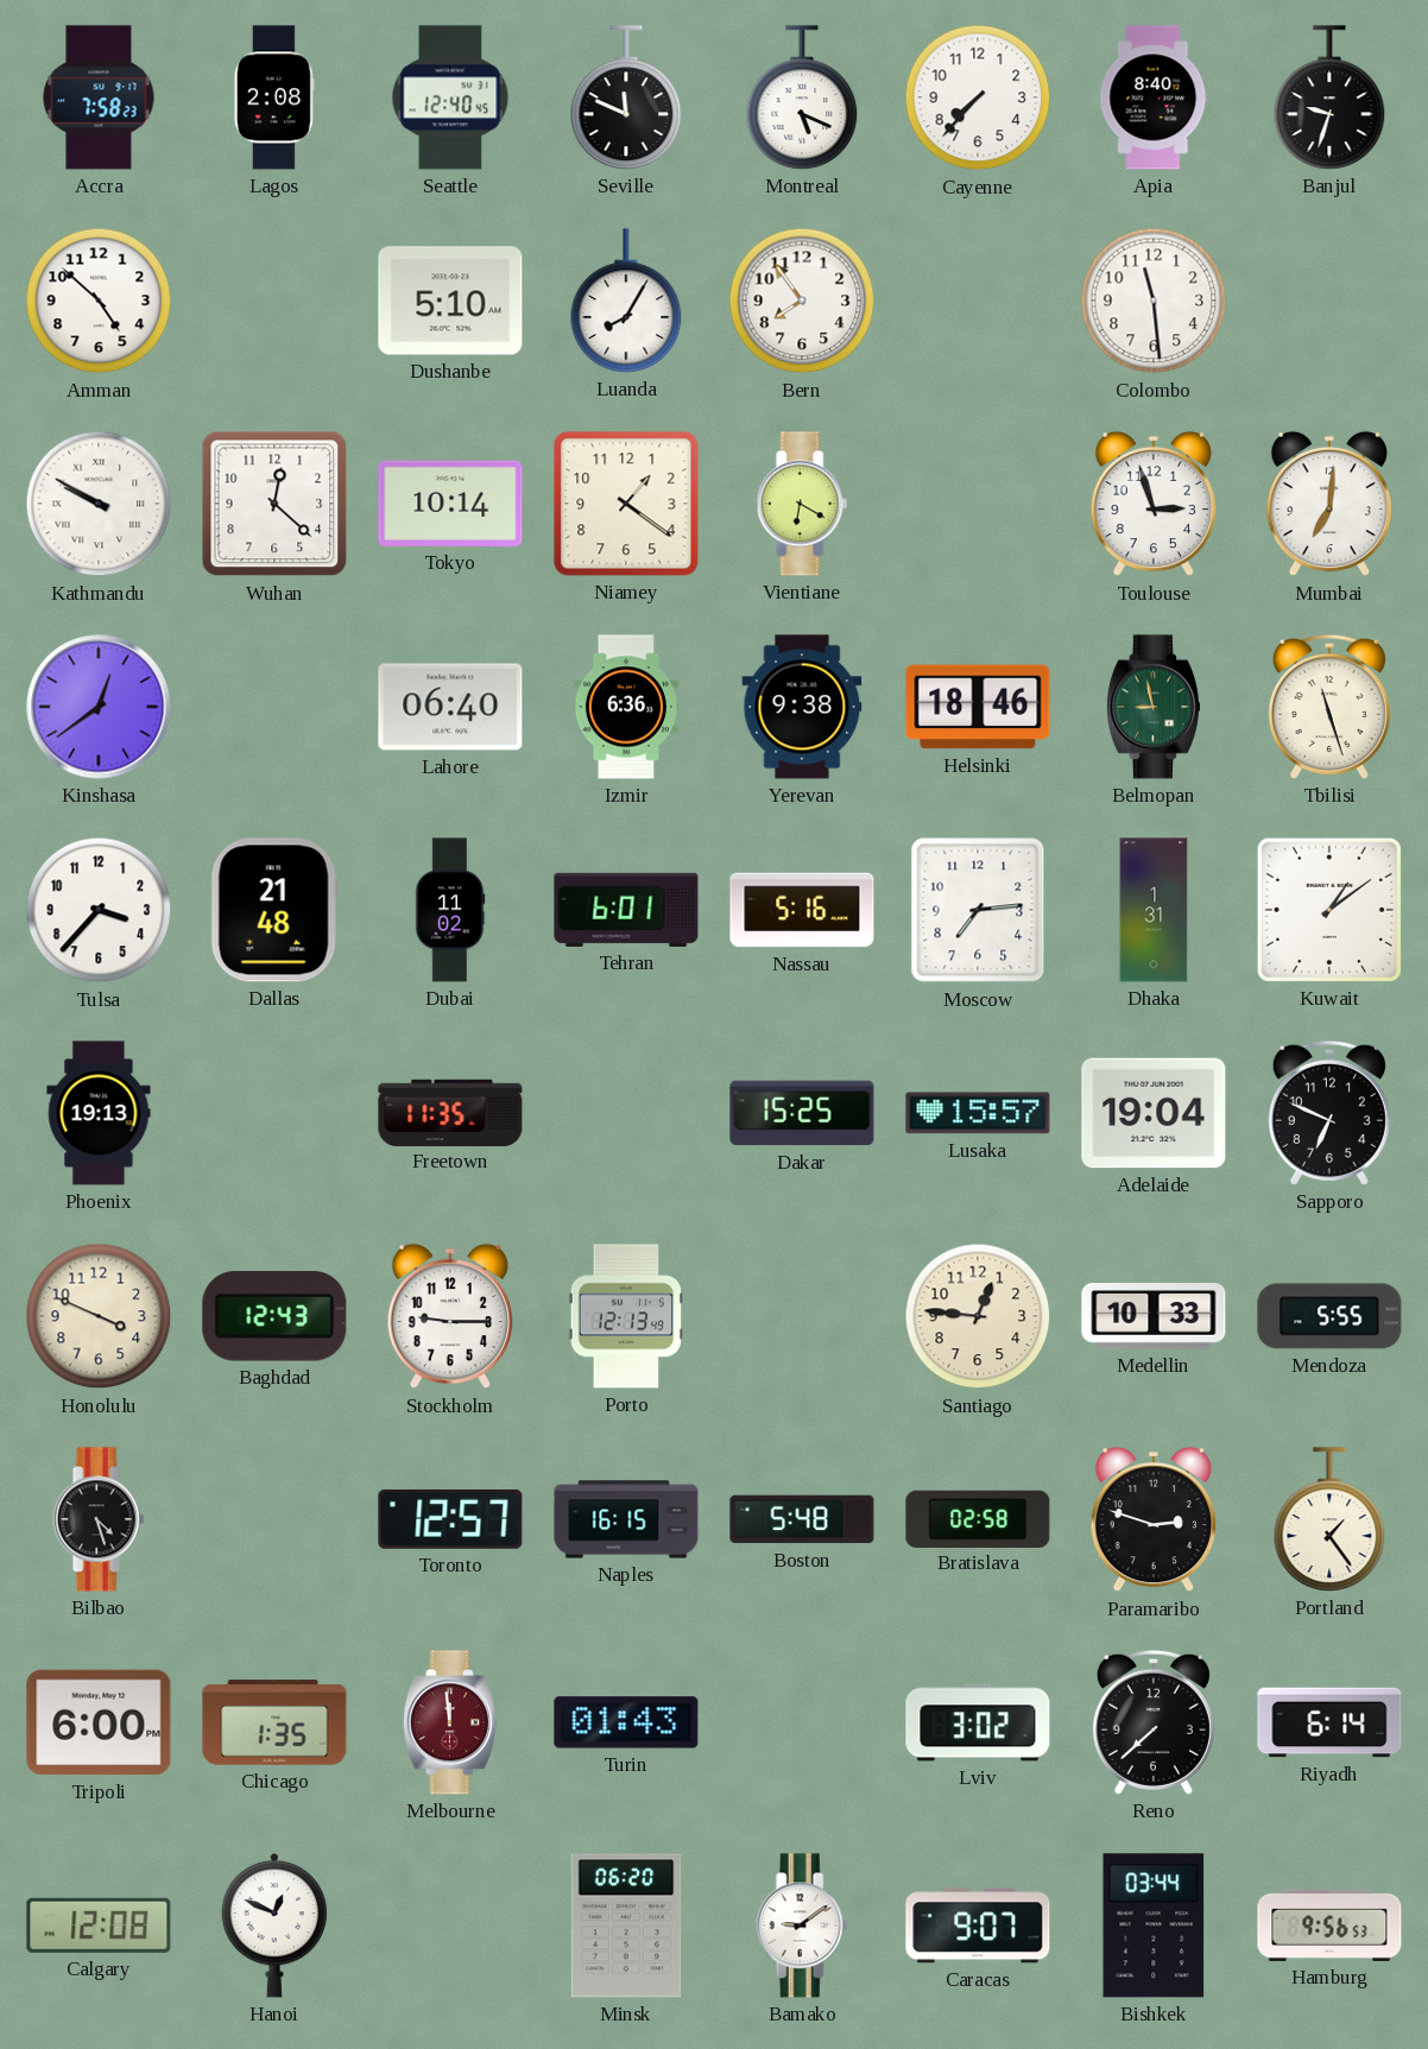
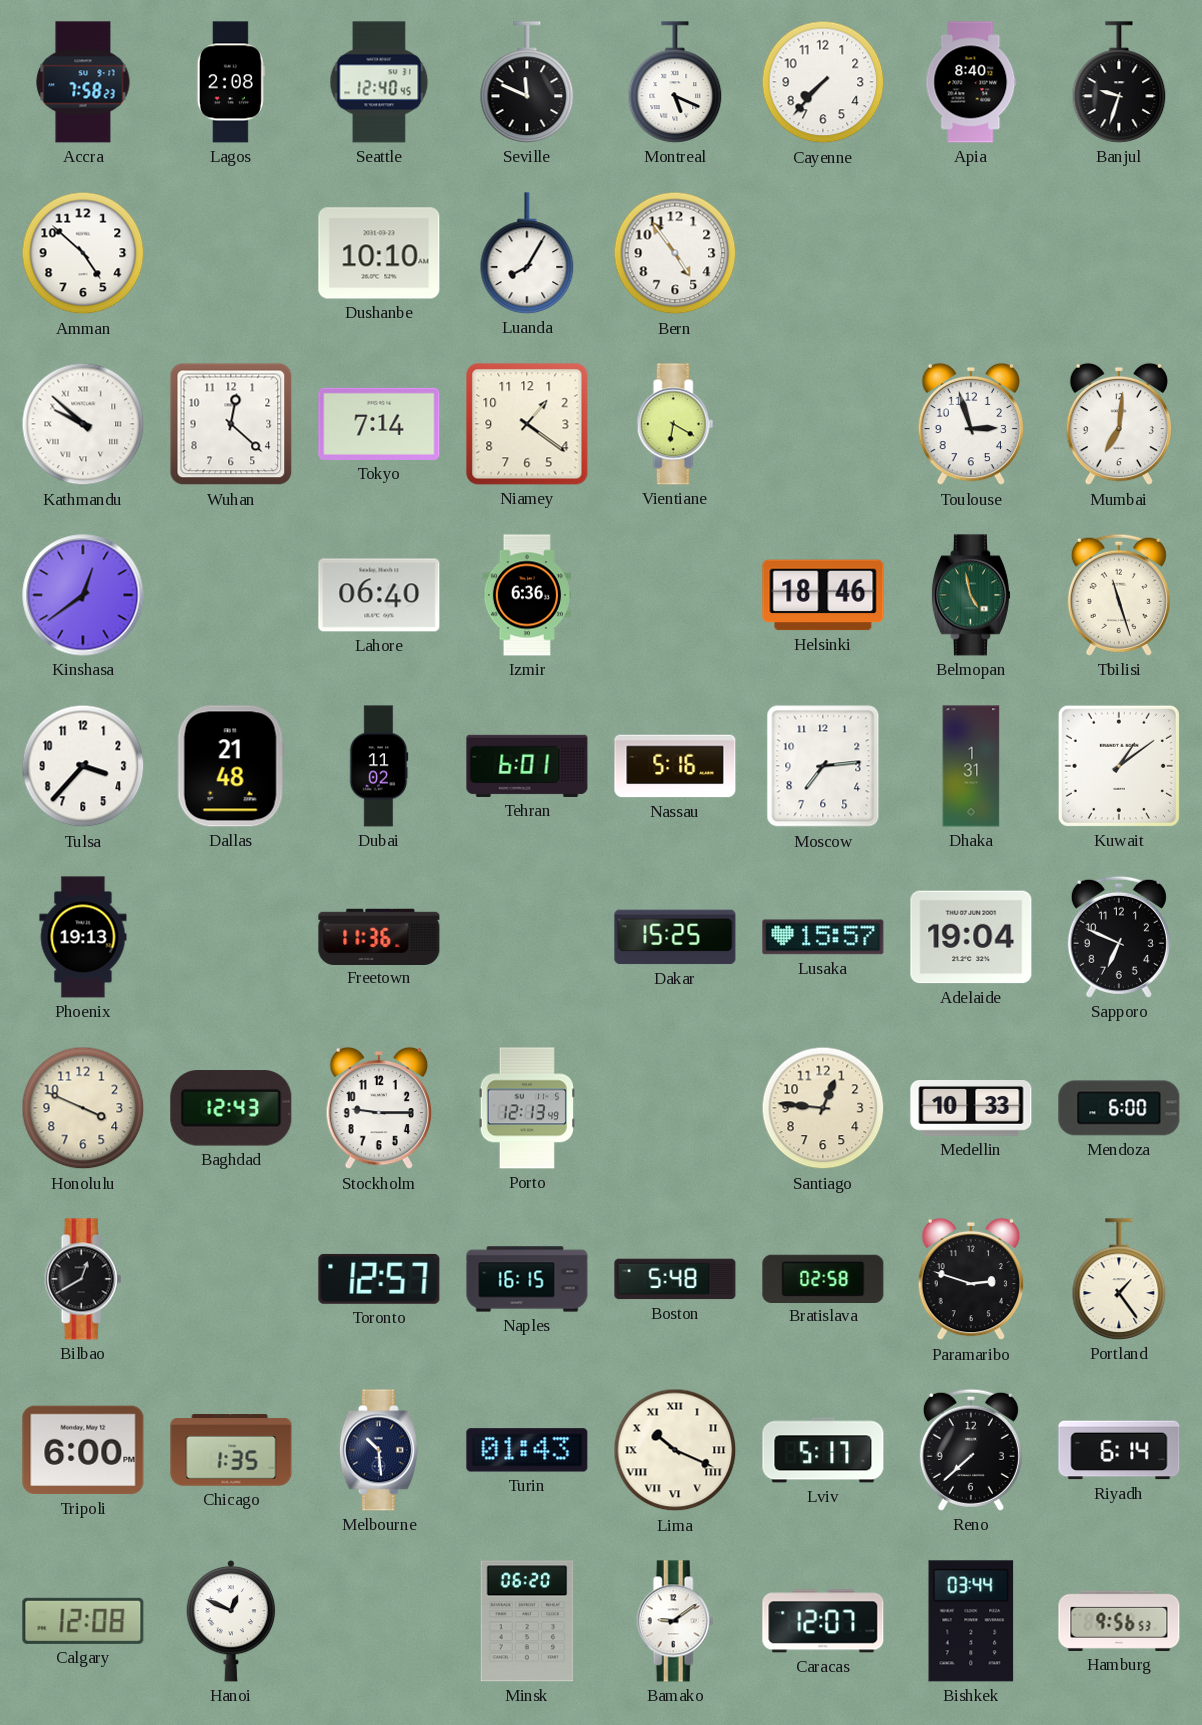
Dushanbe: 5:10 -> 10:10 (379, 253)
Bern: 7:54 -> 4:54 (675, 253)
Colombo: 11:29 -> none (1154, 301)
Kathmandu: 9:50 -> 9:52 (83, 424)
Tokyo: 10:14 -> 7:14 (379, 424)
Yerevan: 9:38 -> none (802, 707)
Belmopan: 8:58 -> 4:58 (971, 595)
Freetown: 11:35 -> 11:36 (379, 936)
Mendoza: 5:55 -> 6:00 (1119, 1108)
Bilbao: 4:27 -> 12:40 (83, 1279)
Melbourne: 11:59 -> 10:29 (379, 1450)
Melbourne dial: burgundy -> navy (379, 1450)
Lima: none -> 10:19 (675, 1450)
Lviv: 3:02 -> 5:17 (823, 1450)
Caracas: 9:07 -> 12:07 (823, 1621)
